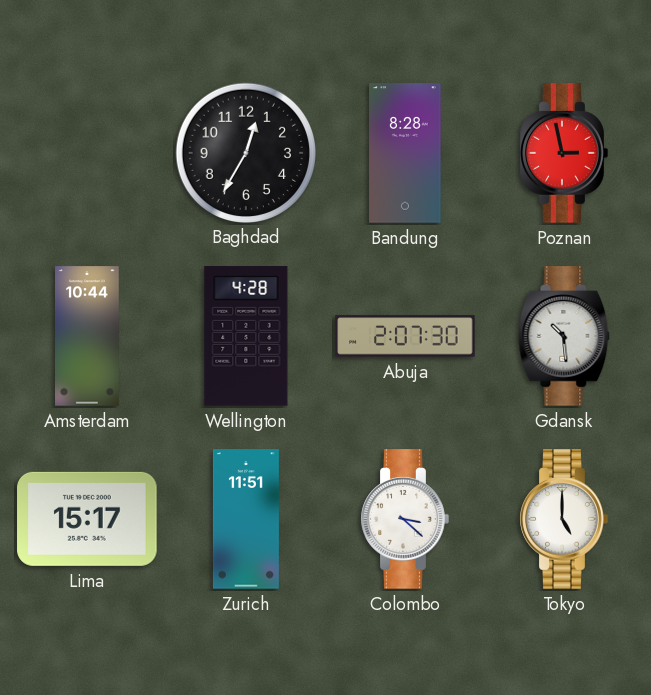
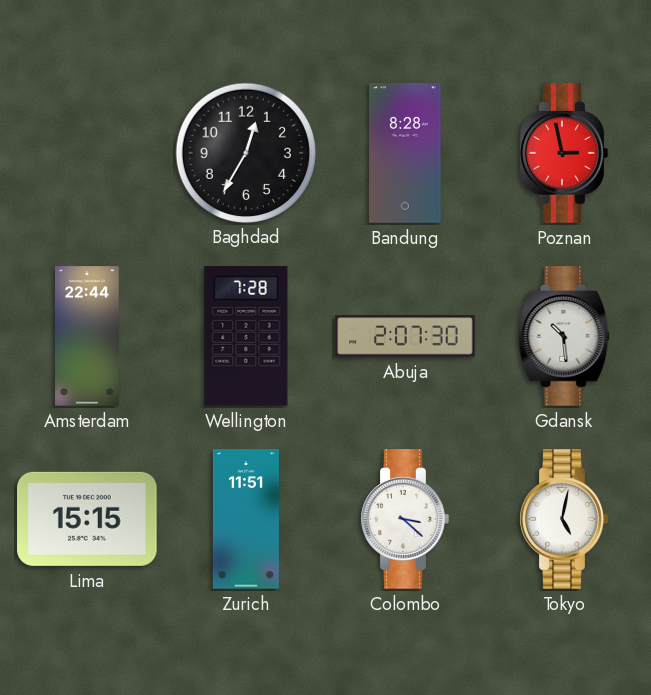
Amsterdam: 10:44 -> 22:44 (87, 336)
Wellington: 4:28 -> 7:28 (246, 336)
Lima: 15:17 -> 15:15 (87, 519)
Tokyo: 5:00 -> 5:02 (564, 519)
